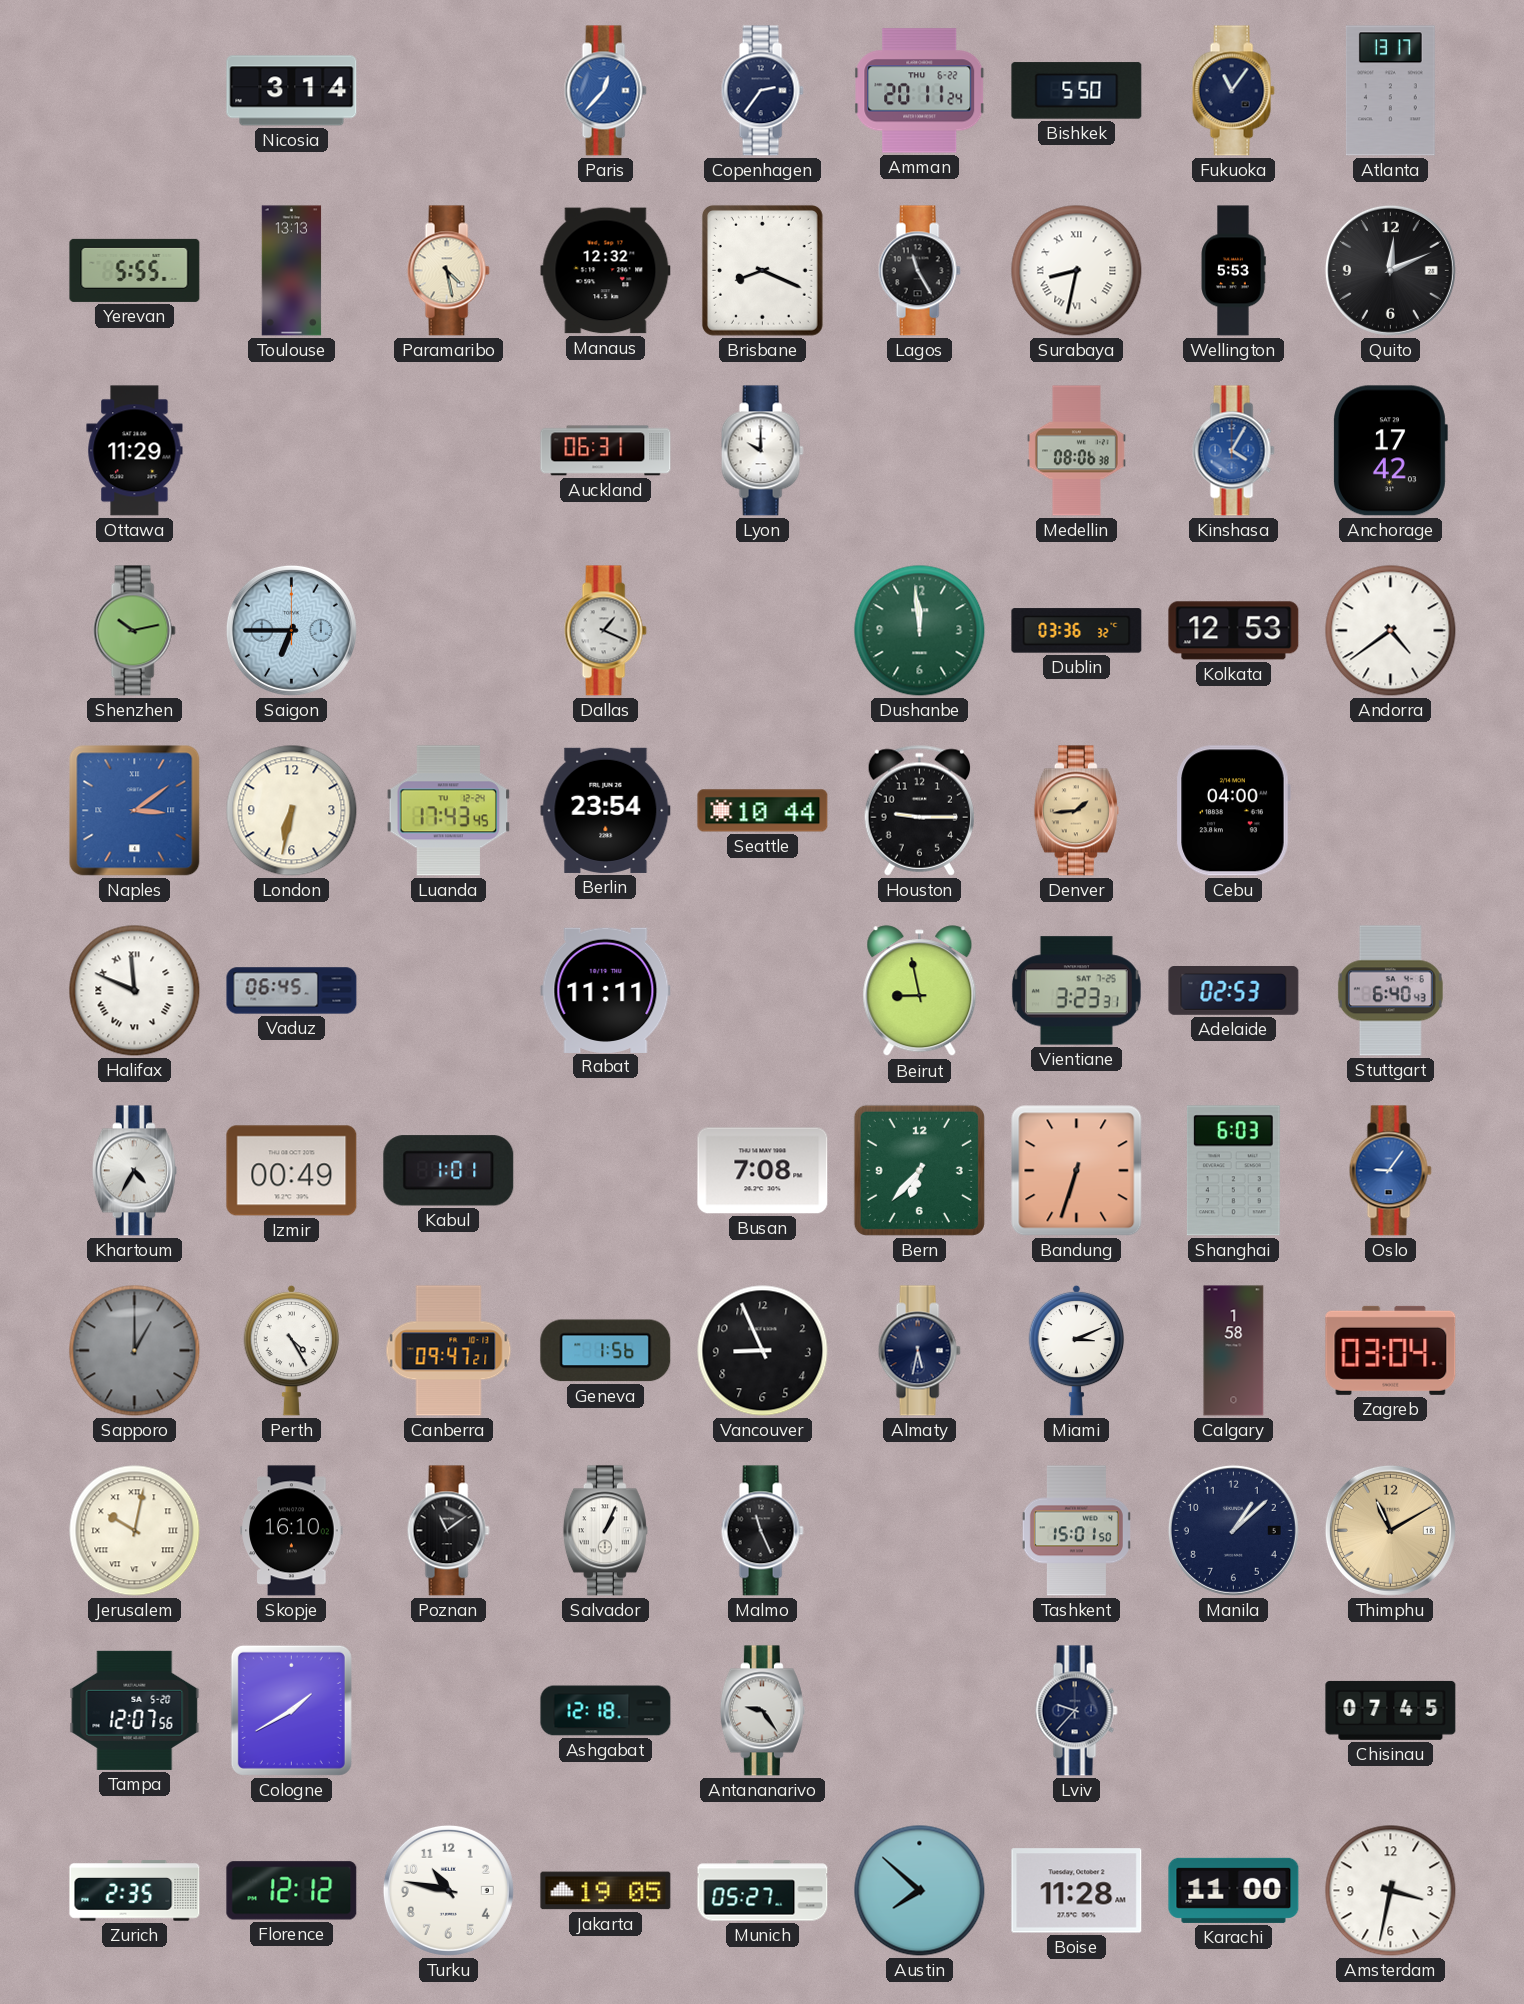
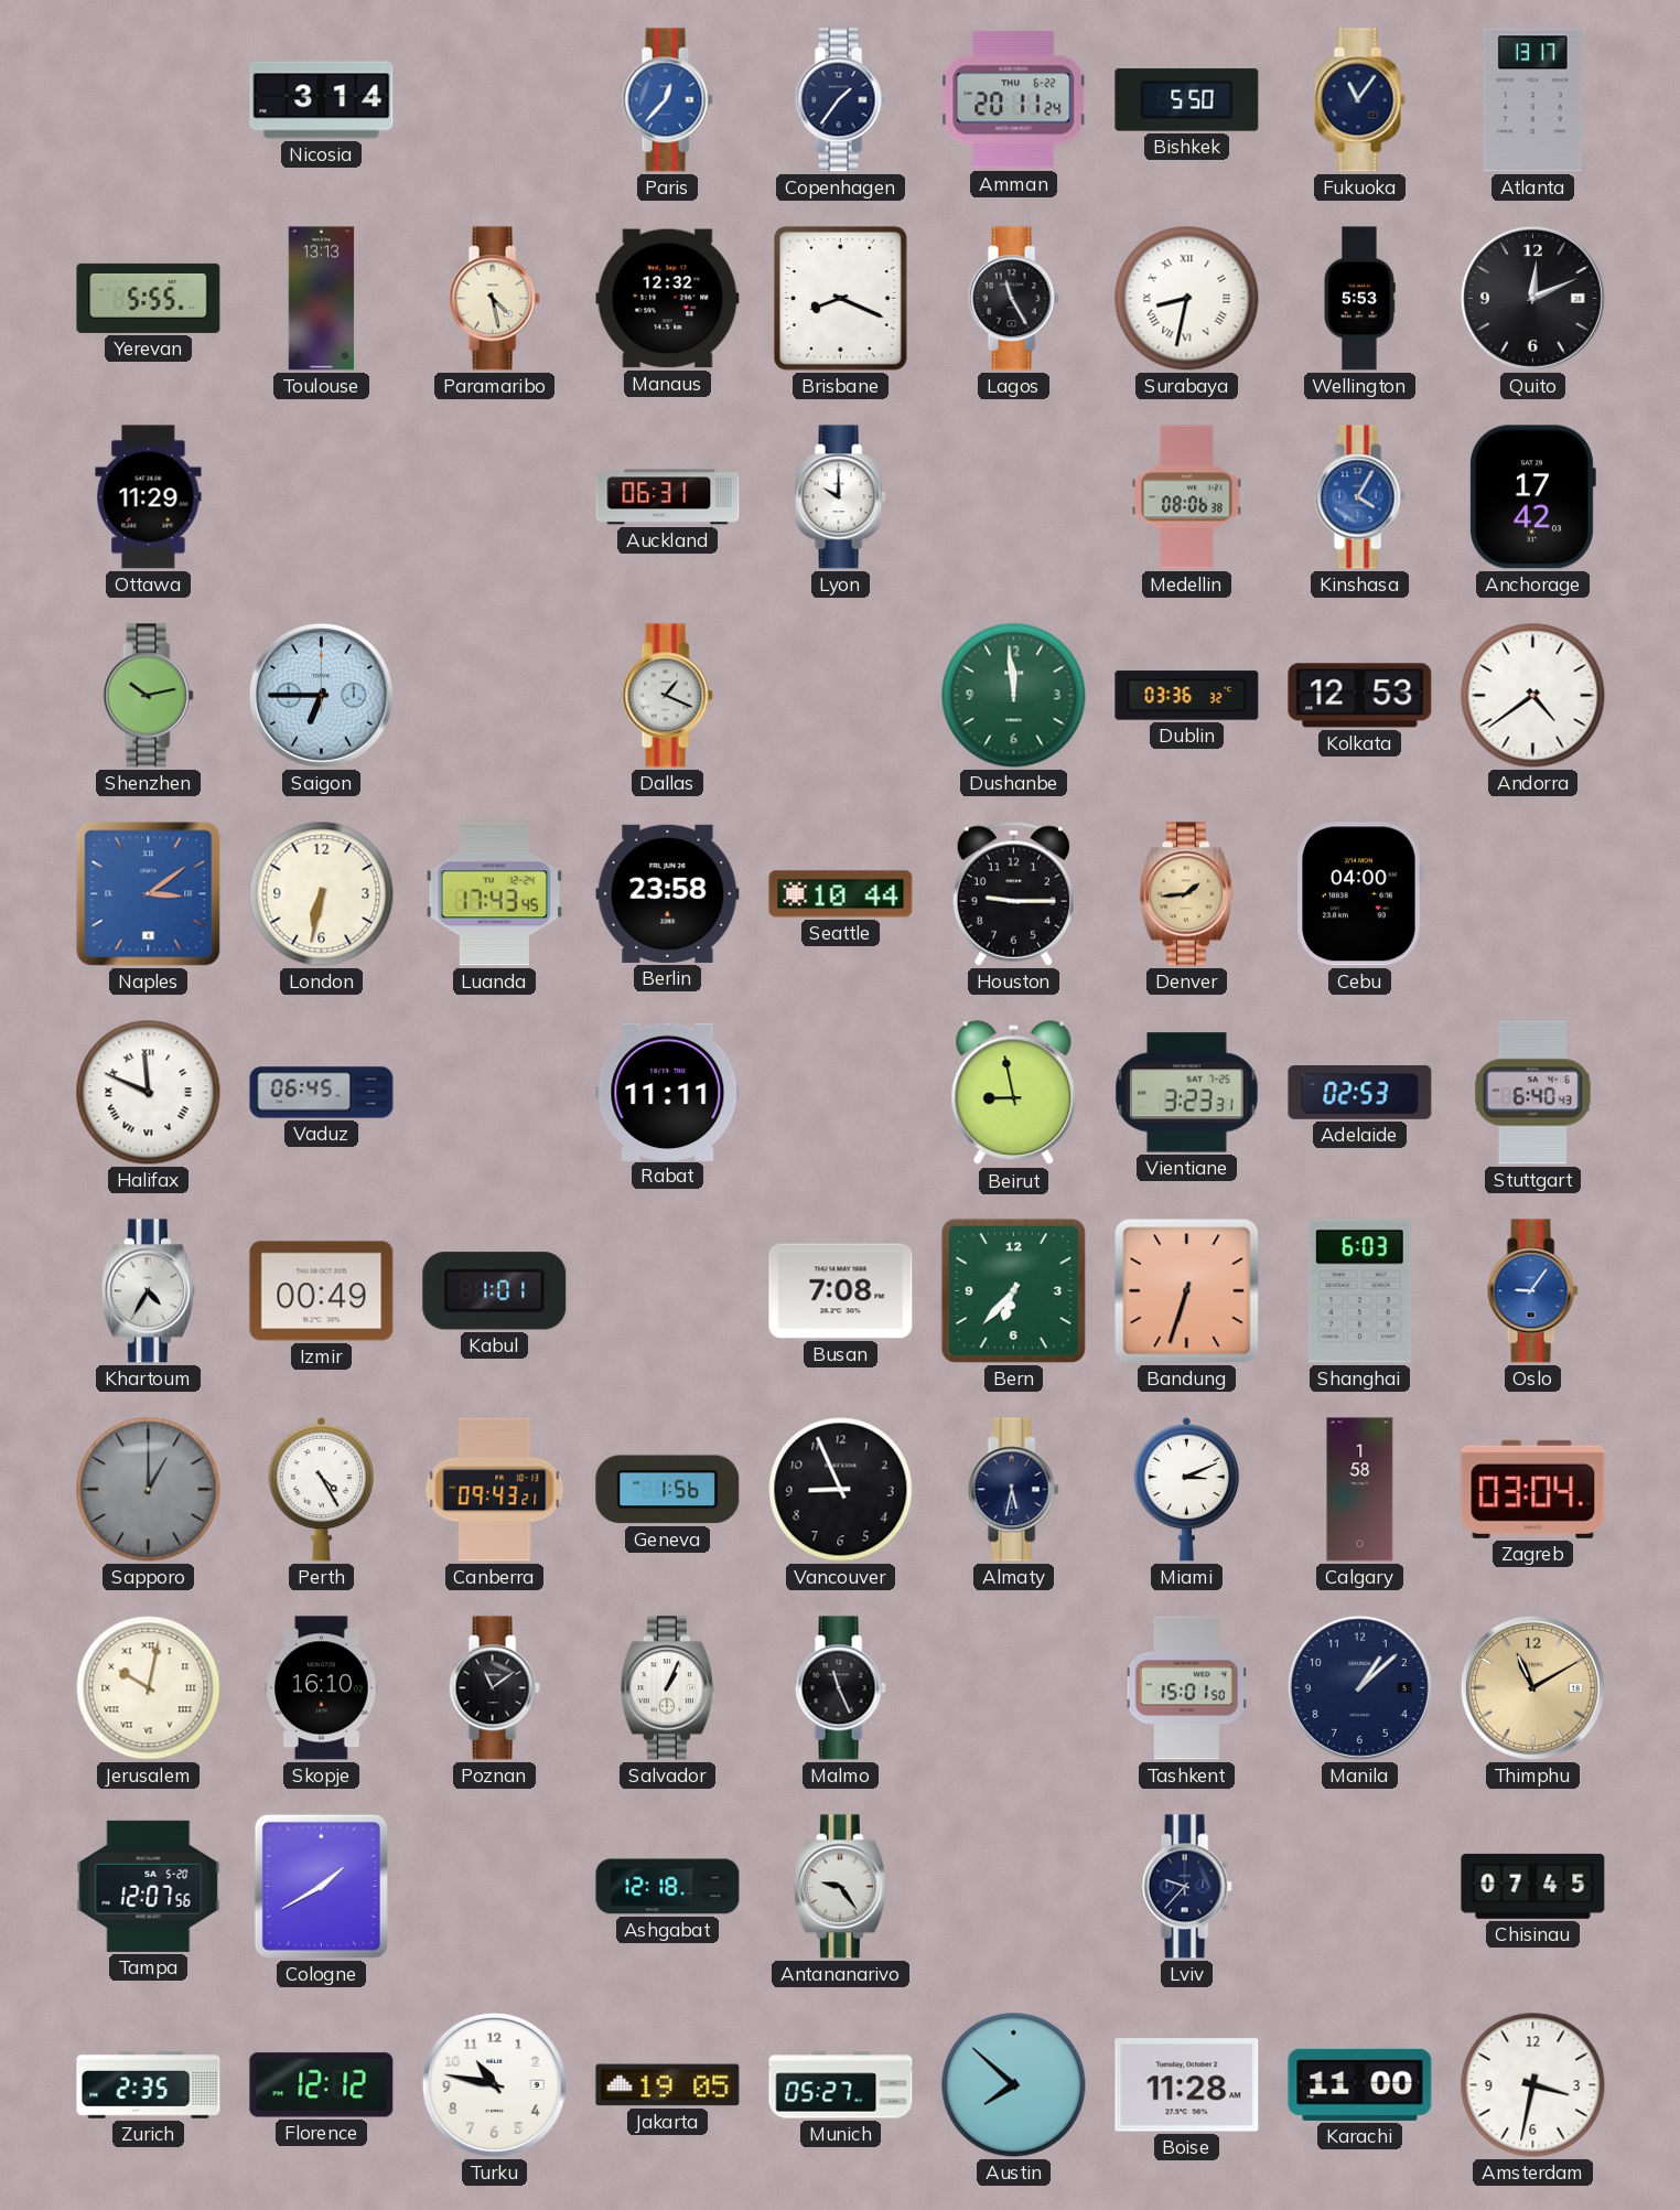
Copenhagen: 2:36 -> 1:36 (840, 100)
Berlin: 23:54 -> 23:58 (668, 893)
Canberra: 09:47 -> 09:43 (495, 1490)
